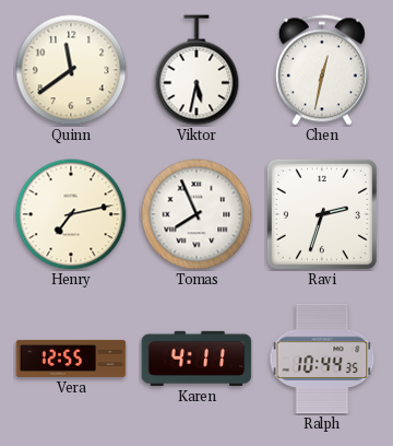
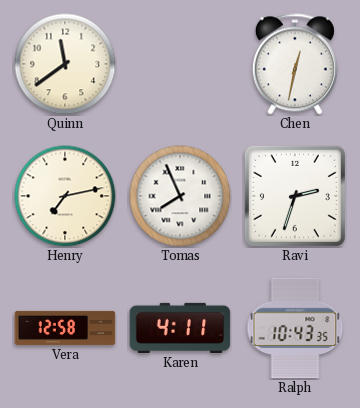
Viktor: 5:32 -> none (196, 70)
Vera: 12:55 -> 12:58 (65, 328)
Ralph: 10:44 -> 10:43 (295, 328)
